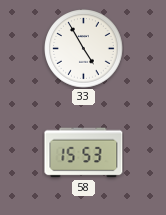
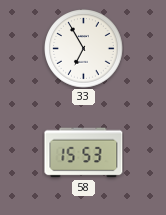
33: 4:55 -> 6:55 (84, 49)
